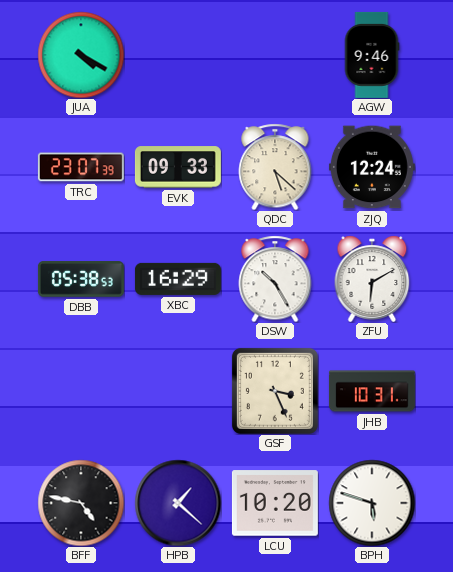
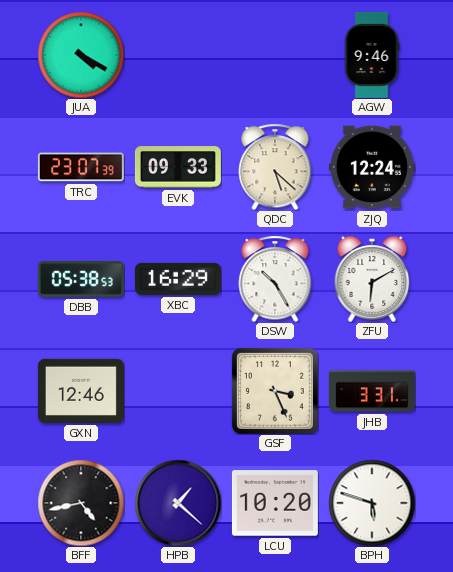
GXN: none -> 12:46 (81, 391)
JHB: 10:31 -> 3:31 (372, 391)
BFF: 4:47 -> 4:43 (81, 503)
